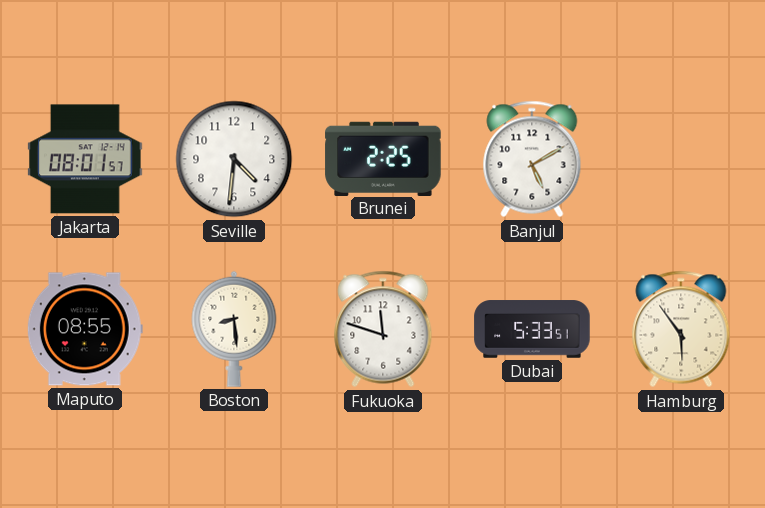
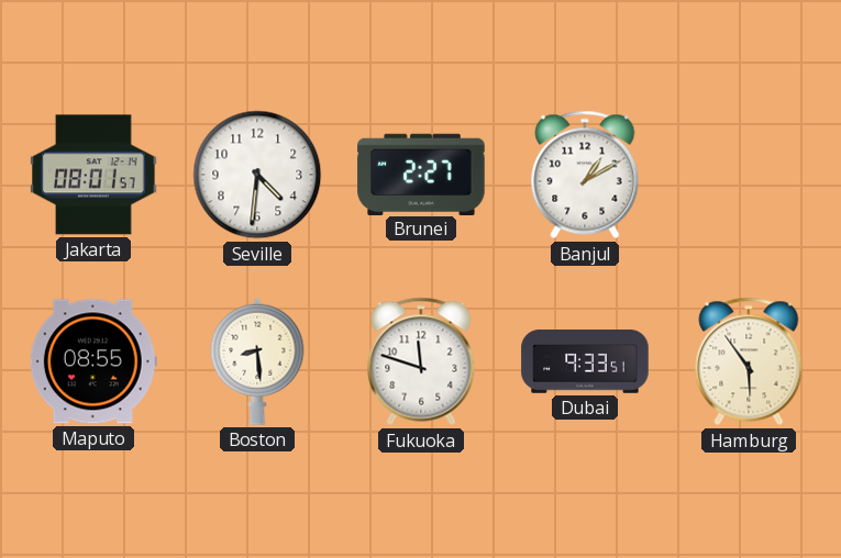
Brunei: 2:25 -> 2:27 (421, 174)
Banjul: 5:10 -> 1:10 (585, 175)
Dubai: 5:33 -> 9:33 (585, 361)
